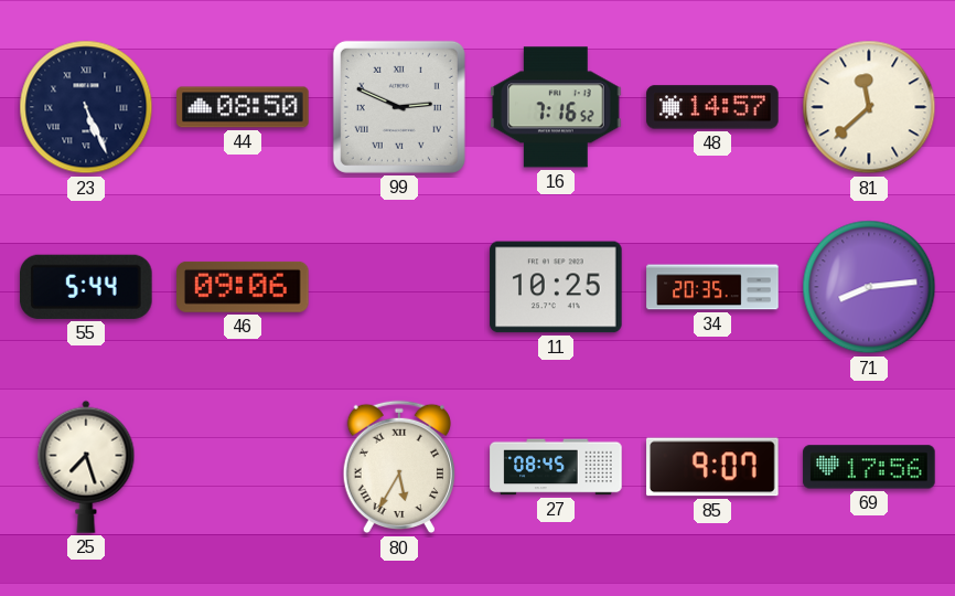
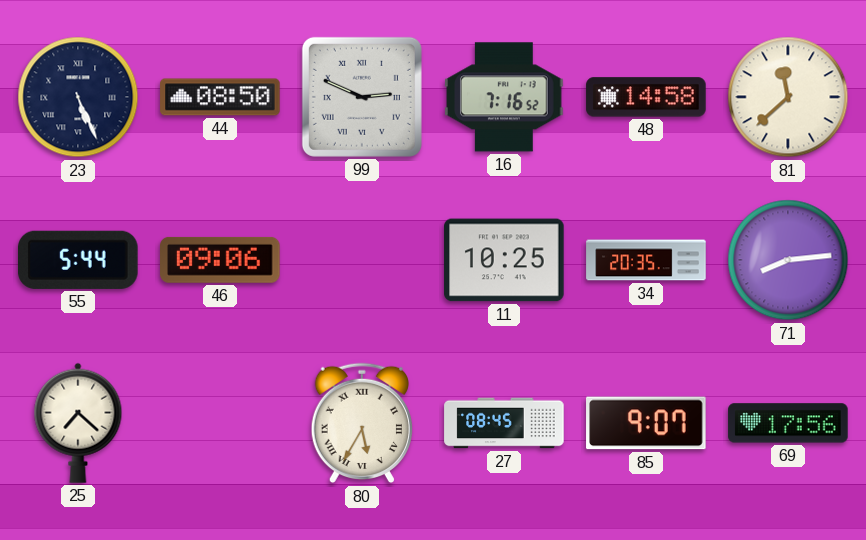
48: 14:57 -> 14:58 (646, 97)
25: 7:27 -> 7:22 (78, 423)
